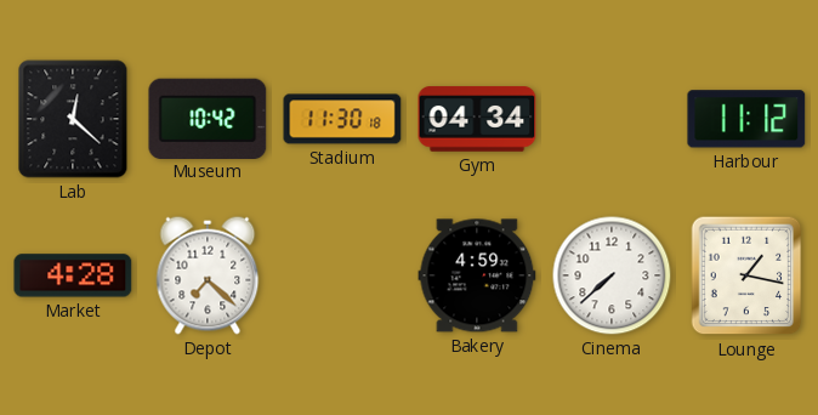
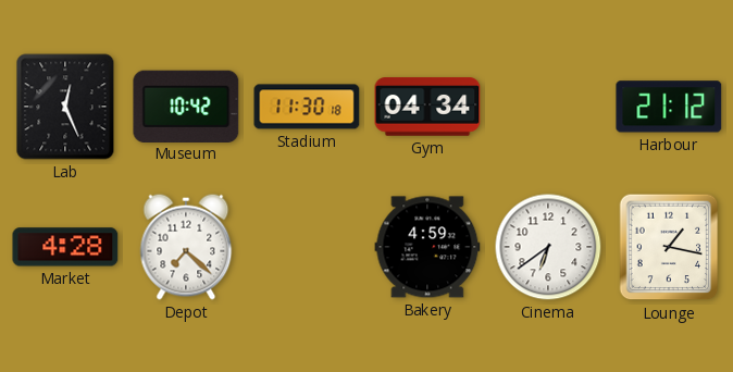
Lab: 12:22 -> 12:26 (65, 107)
Harbour: 11:12 -> 21:12 (669, 107)
Cinema: 7:38 -> 6:39 (548, 247)
